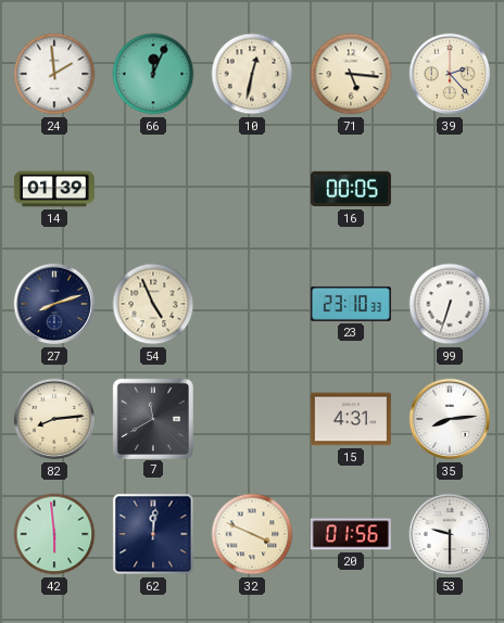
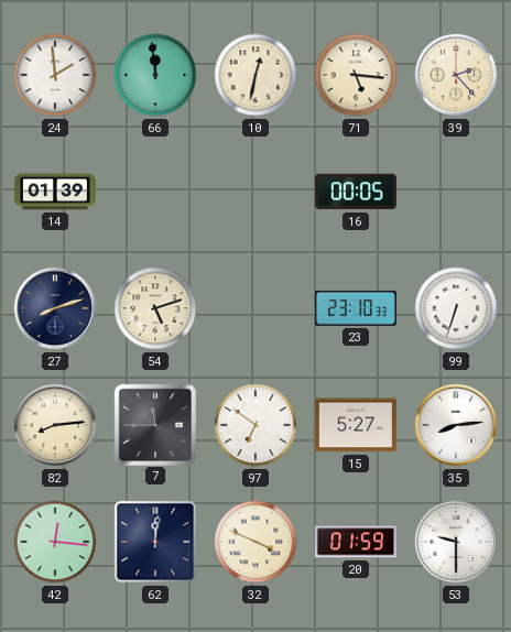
66: 12:04 -> 11:59 (155, 75)
54: 4:56 -> 5:12 (155, 308)
7: 11:40 -> 11:45 (154, 424)
97: none -> 6:51 (255, 425)
15: 4:31 -> 5:27 (356, 425)
42: 5:59 -> 12:16 (55, 542)
20: 01:56 -> 01:59 (356, 542)
